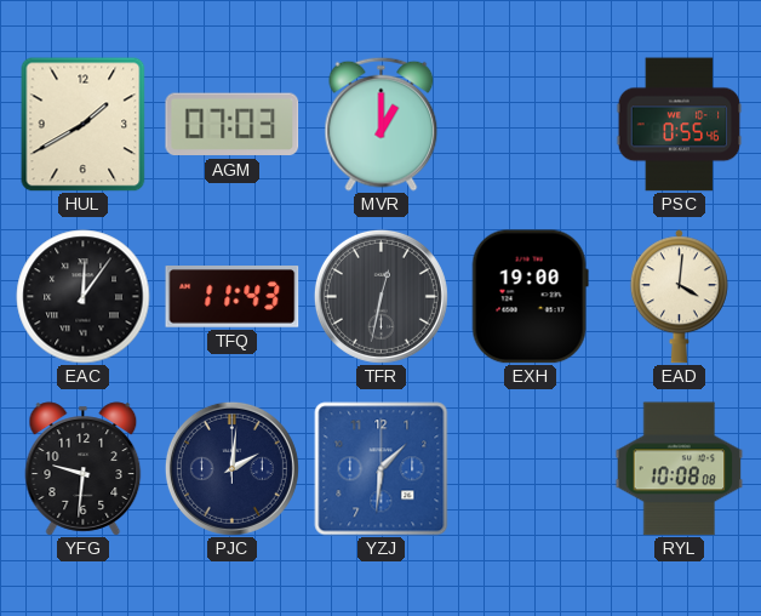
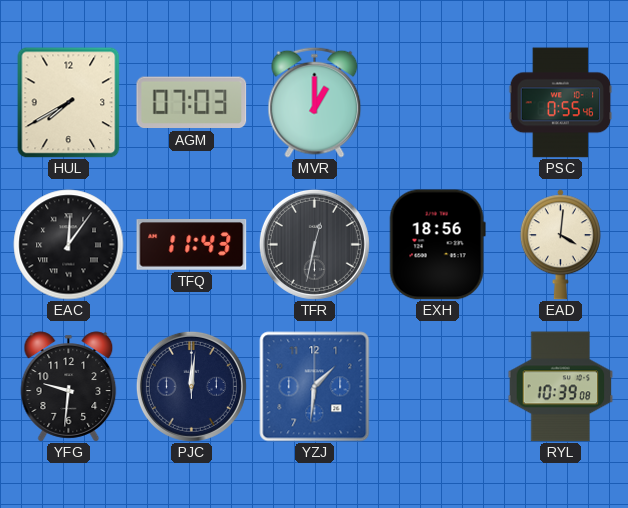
HUL: 1:40 -> 7:40 (69, 103)
EXH: 19:00 -> 18:56 (437, 245)
PJC: 2:01 -> 12:01 (191, 386)
RYL: 10:08 -> 10:39 (561, 387)
